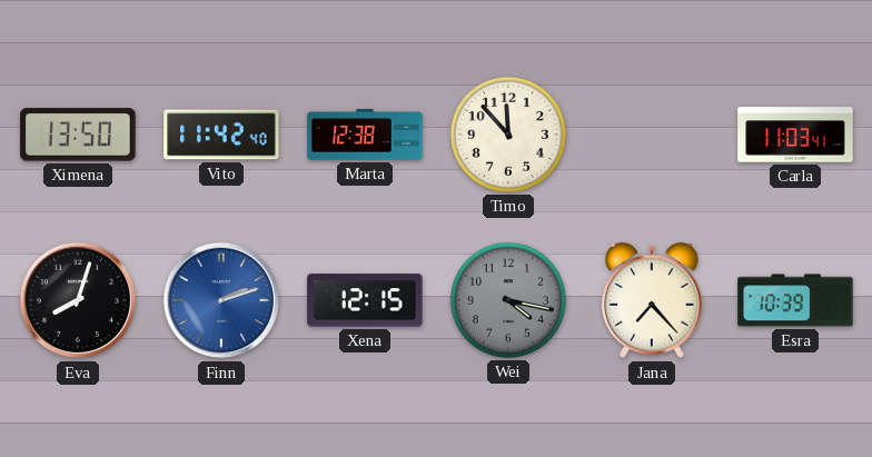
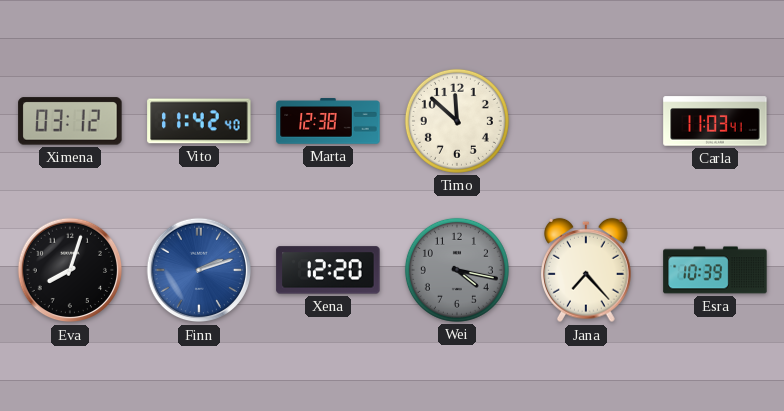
Ximena: 13:50 -> 03:12 (70, 121)
Timo: 11:53 -> 11:52 (457, 121)
Xena: 12:15 -> 12:20 (328, 270)
